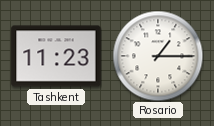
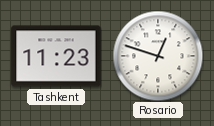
Rosario: 1:15 -> 12:48 (158, 56)
